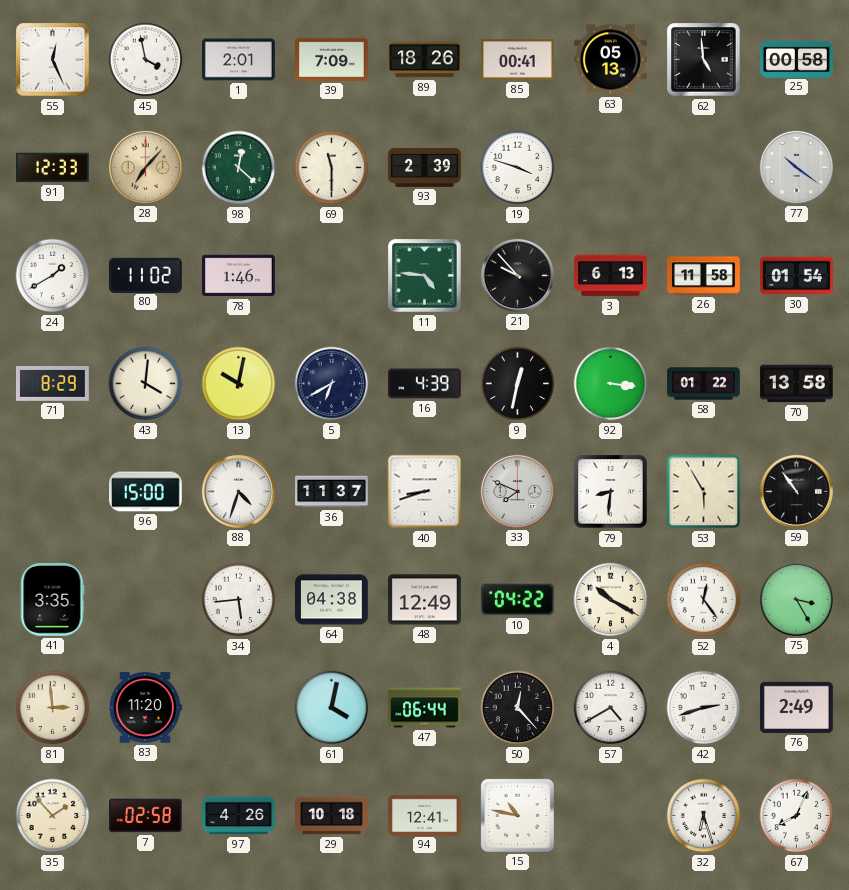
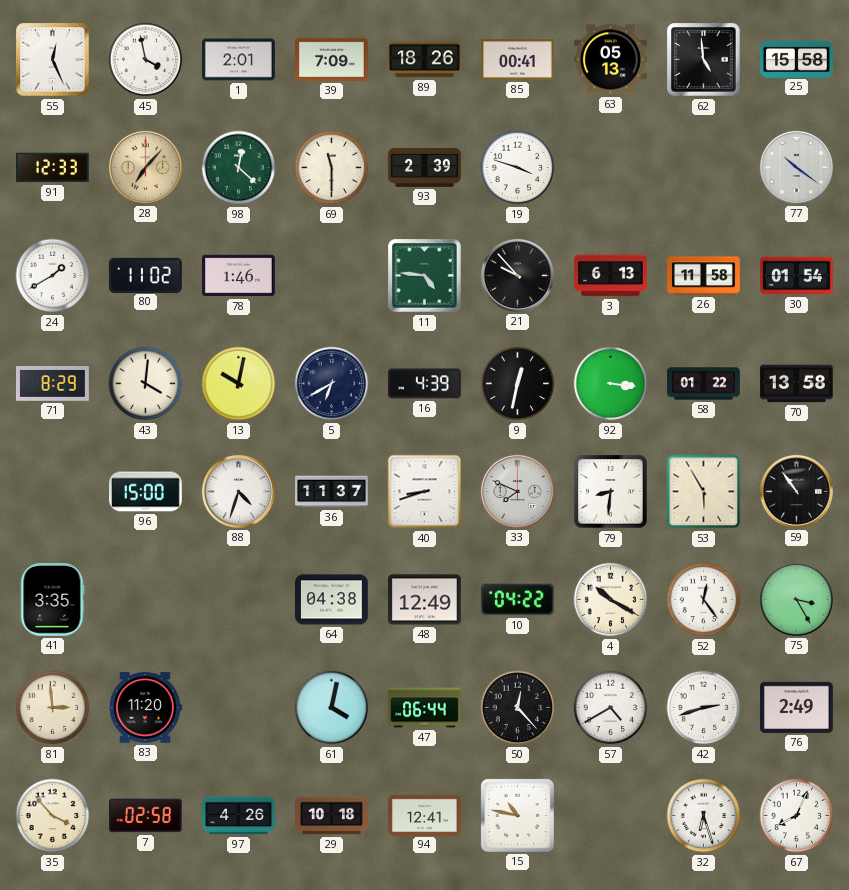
25: 00:58 -> 15:58 (797, 59)
34: 5:44 -> none (239, 600)
35: 1:53 -> 3:53 (53, 816)
